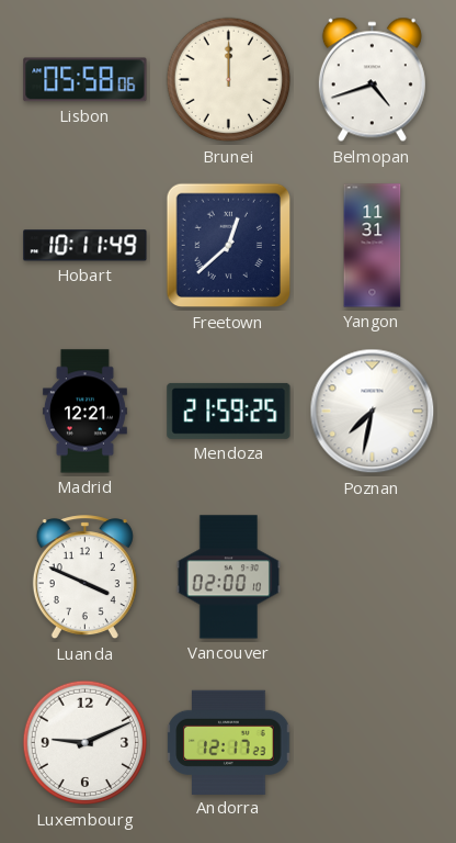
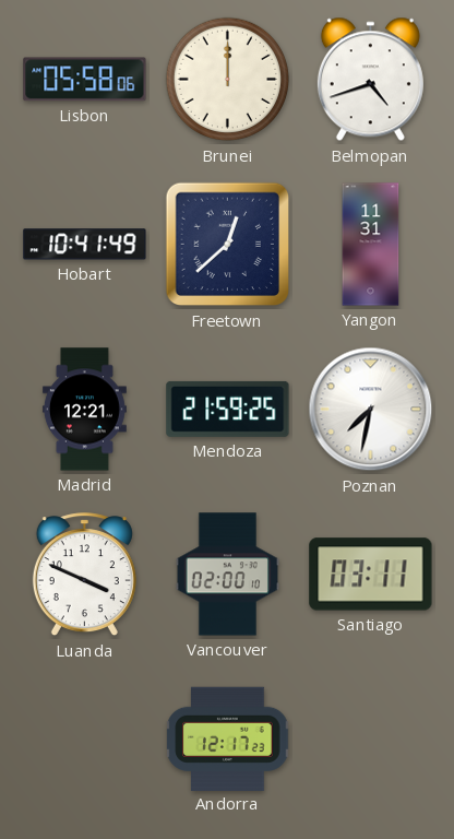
Hobart: 10:11 -> 10:41 (85, 245)
Santiago: none -> 03:11 (371, 575)
Luxembourg: 9:11 -> none (86, 743)
